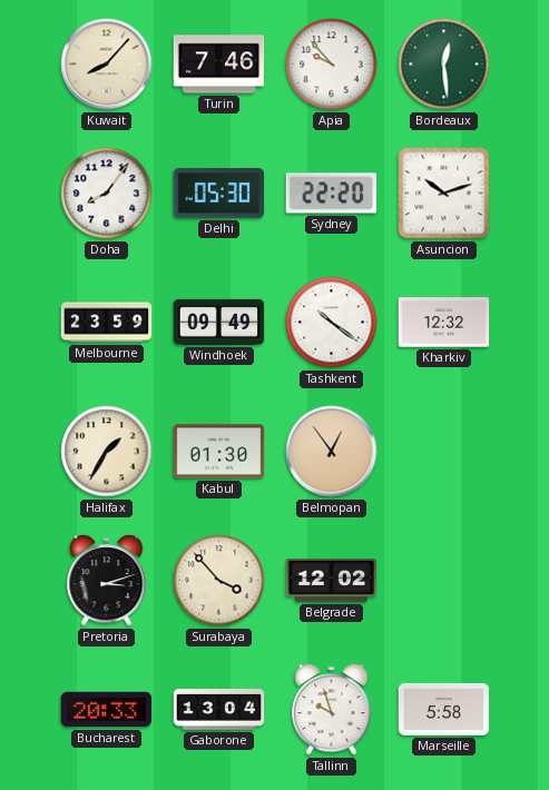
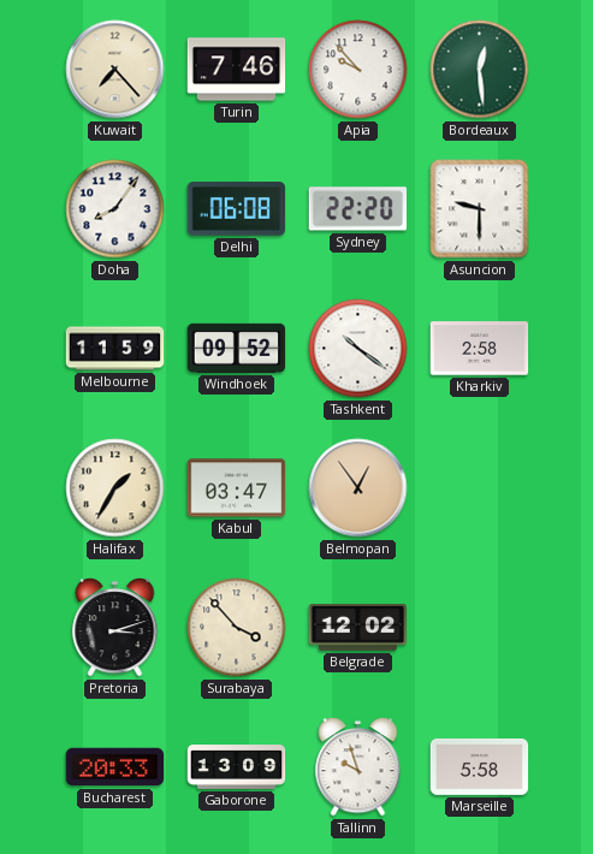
Kuwait: 8:07 -> 7:23 (115, 70)
Delhi: 05:30 -> 06:08 (237, 209)
Asuncion: 10:12 -> 9:30 (480, 209)
Melbourne: 23:59 -> 11:59 (115, 349)
Windhoek: 09:49 -> 09:52 (237, 348)
Kharkiv: 12:32 -> 2:58 (480, 349)
Kabul: 01:30 -> 03:47 (237, 488)
Gaborone: 13:04 -> 13:09 (237, 767)
